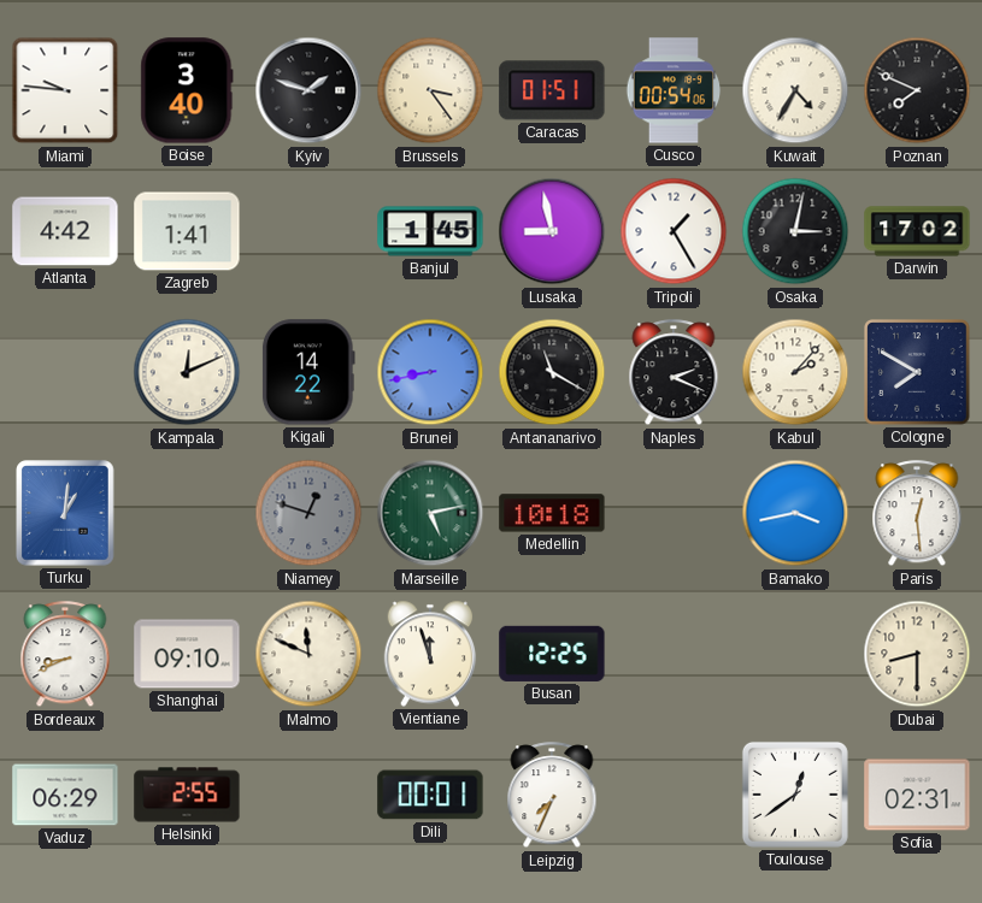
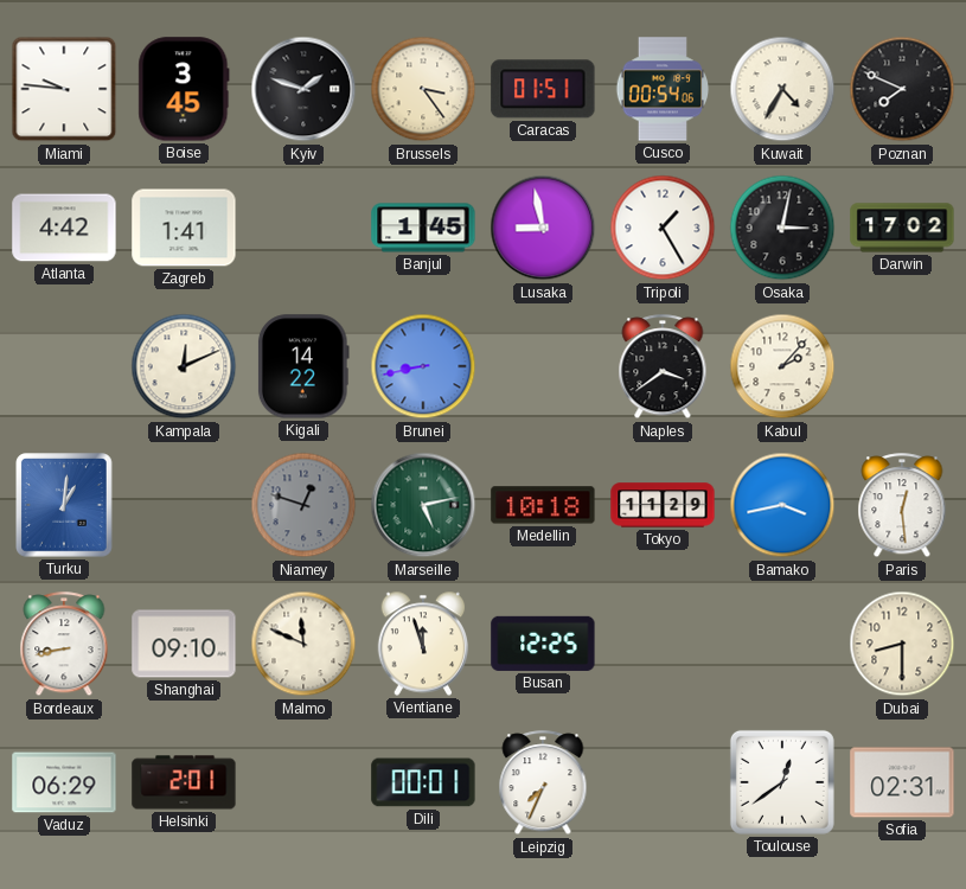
Boise: 3:40 -> 3:45 (184, 89)
Antananarivo: 11:20 -> none (552, 372)
Naples: 2:19 -> 3:39 (663, 367)
Cologne: 7:50 -> none (917, 372)
Tokyo: none -> 11:29 (663, 505)
Bordeaux: 8:41 -> 8:43 (64, 645)
Helsinki: 2:55 -> 2:01 (184, 782)
